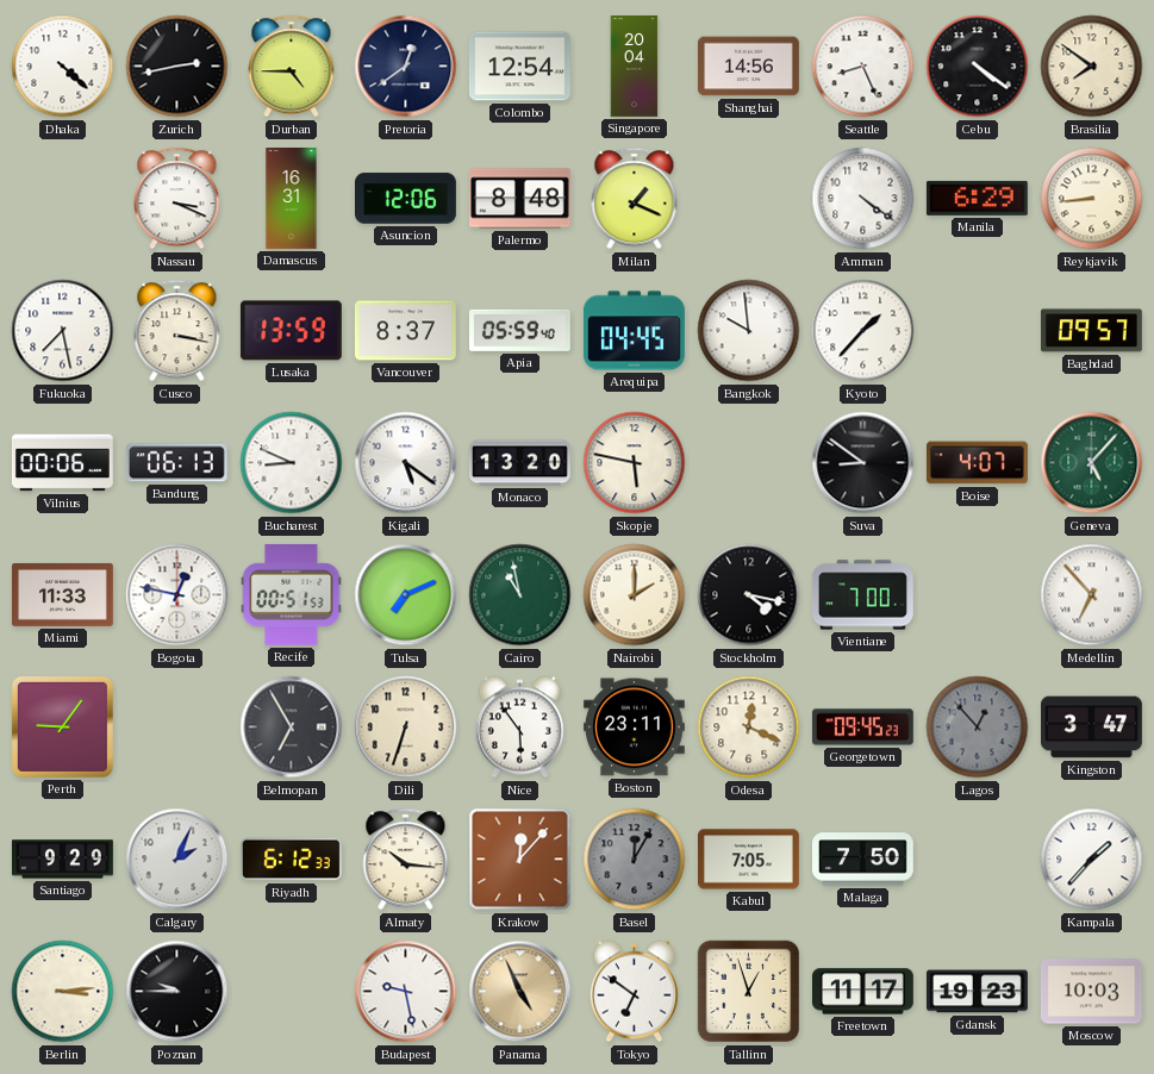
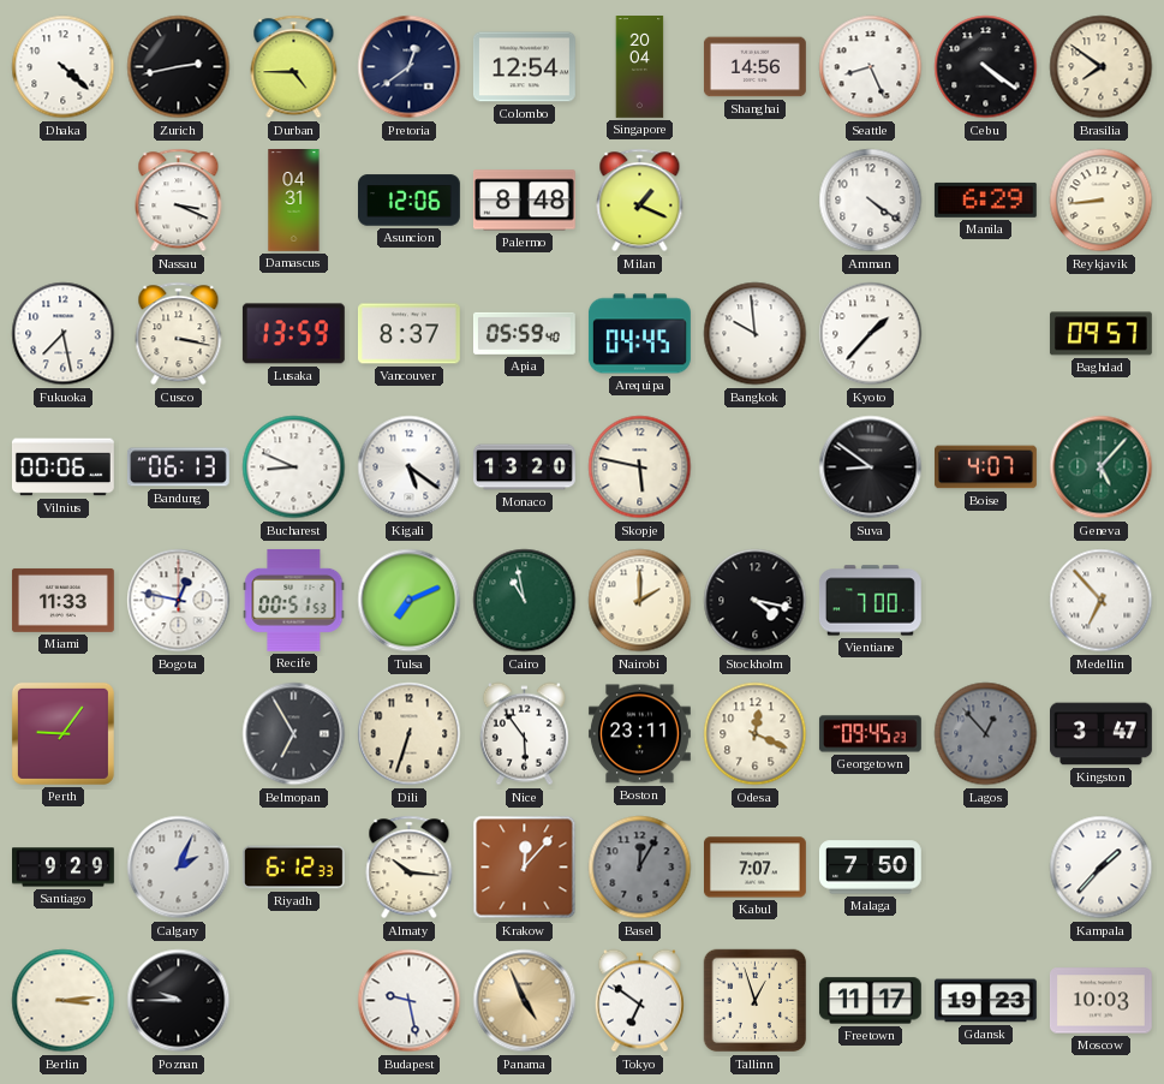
Damascus: 16:31 -> 04:31 (294, 201)
Kabul: 7:05 -> 7:07 (756, 868)
